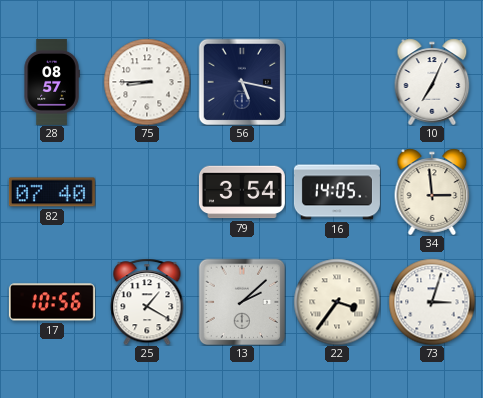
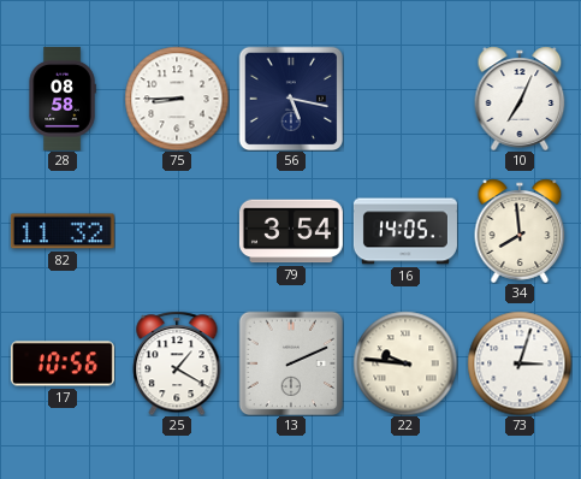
28: 08:57 -> 08:58 (63, 99)
82: 07:40 -> 11:32 (63, 231)
34: 2:59 -> 7:59 (520, 231)
13: 2:08 -> 2:11 (291, 363)
22: 3:36 -> 9:46 (405, 363)
